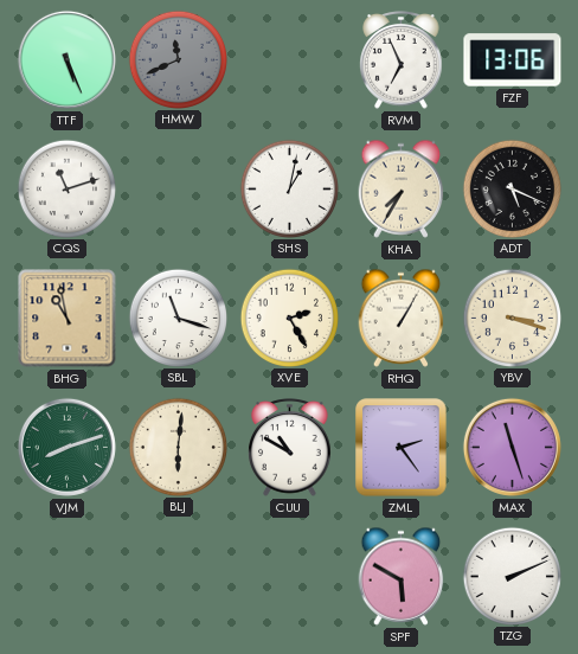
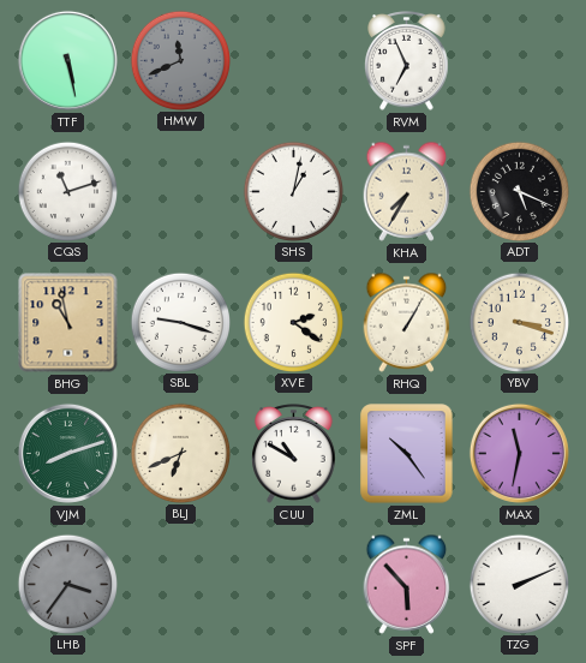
TTF: 5:26 -> 5:28 (67, 60)
FZF: 13:06 -> none (513, 60)
SBL: 11:18 -> 9:18 (180, 322)
XVE: 2:25 -> 2:21 (293, 322)
BLJ: 6:01 -> 6:41 (180, 453)
ZML: 2:24 -> 10:24 (407, 454)
MAX: 11:27 -> 11:32 (519, 453)
LHB: none -> 3:36 (67, 584)
SPF: 5:50 -> 5:53 (407, 584)
